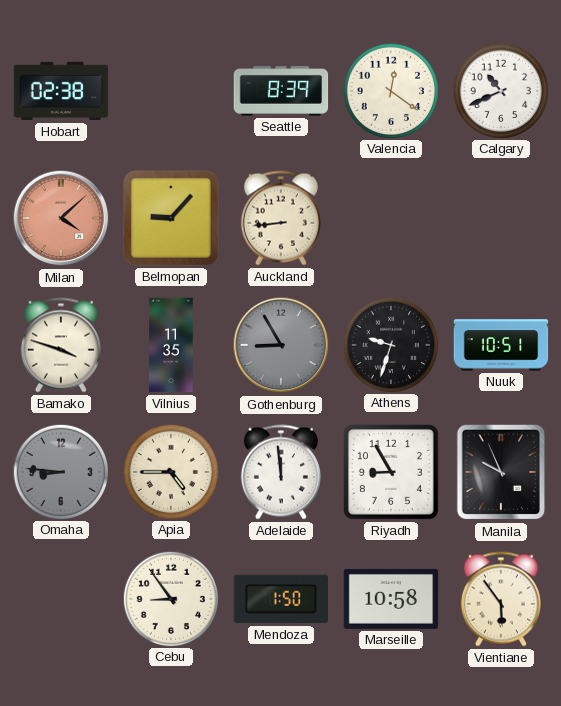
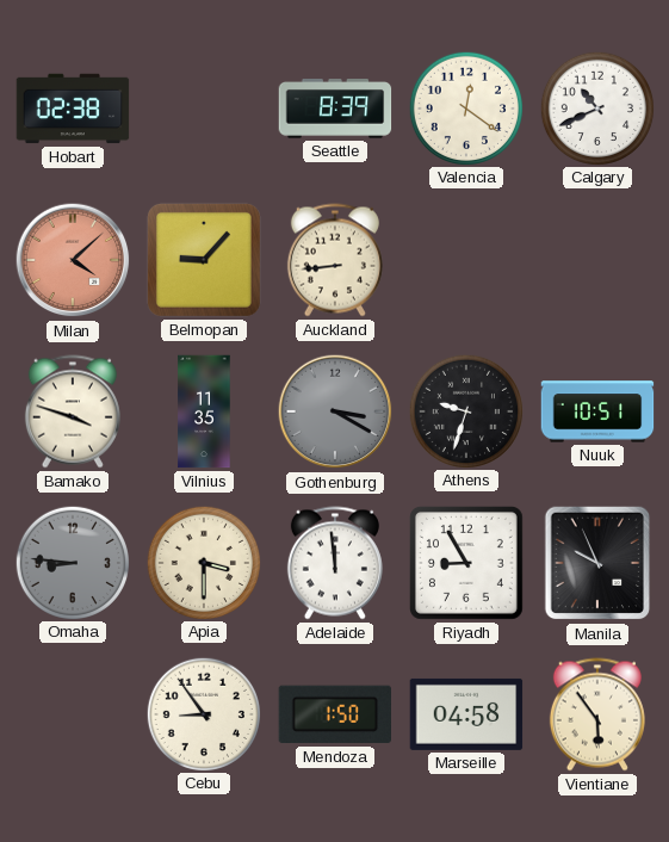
Gothenburg: 8:55 -> 3:20 (335, 411)
Apia: 4:45 -> 3:30 (203, 562)
Marseille: 10:58 -> 04:58 (466, 714)
